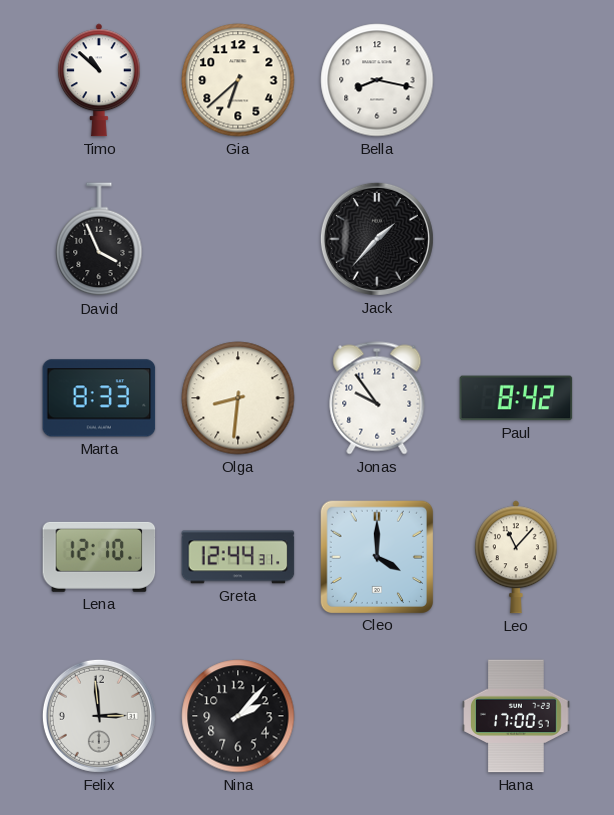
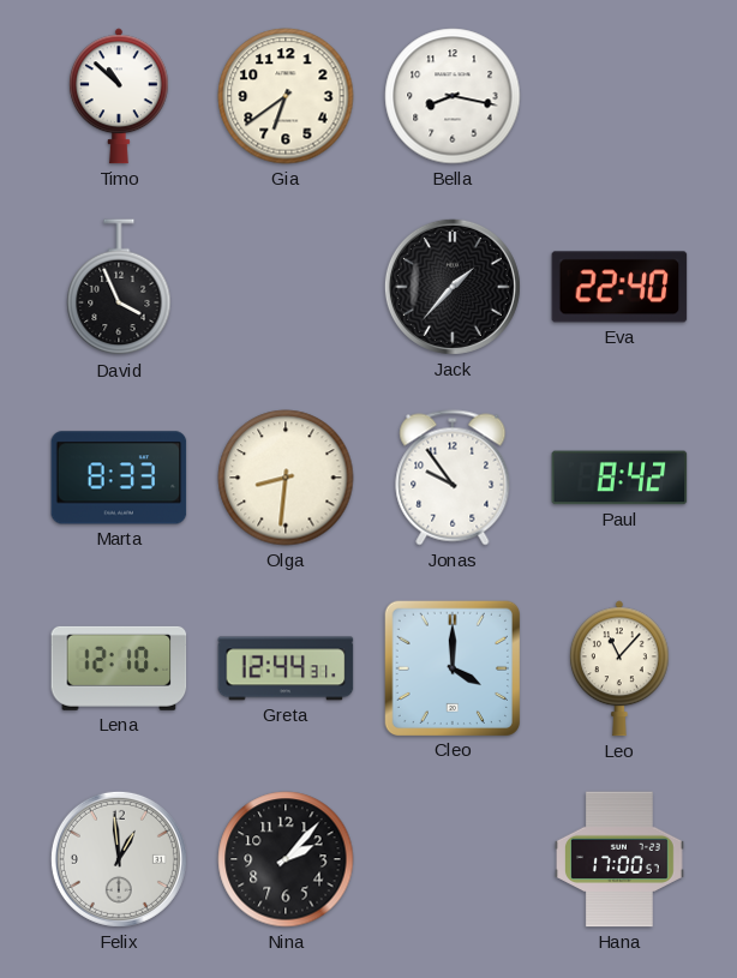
Gia: 6:38 -> 6:39 (286, 96)
Eva: none -> 22:40 (619, 287)
Felix: 2:59 -> 12:59 (119, 859)
